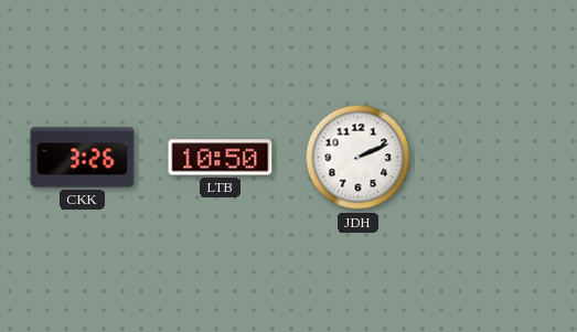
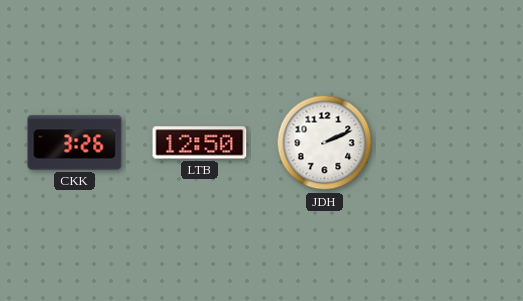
LTB: 10:50 -> 12:50 (200, 143)
